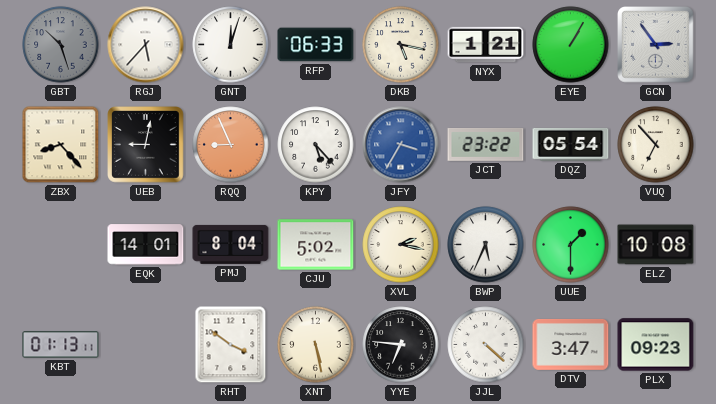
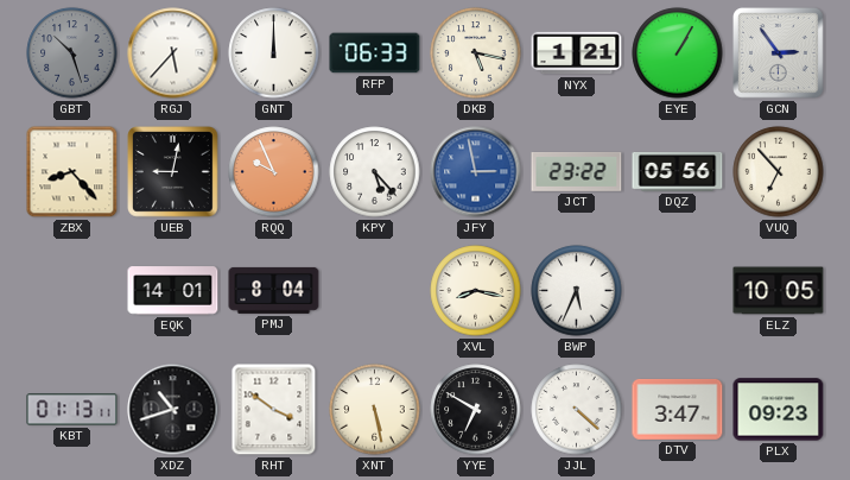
GNT: 12:03 -> 12:00 (274, 53)
RQQ: 8:56 -> 9:56 (274, 172)
JFY: 3:35 -> 2:58 (476, 172)
DQZ: 05:54 -> 05:56 (678, 172)
CJU: 5:02 -> none (316, 245)
XVL: 2:17 -> 8:17 (476, 291)
UUE: 1:30 -> none (571, 245)
ELZ: 10:08 -> 10:05 (779, 291)
XDZ: none -> 10:42 (173, 410)
YYE: 6:46 -> 6:50 (476, 410)
